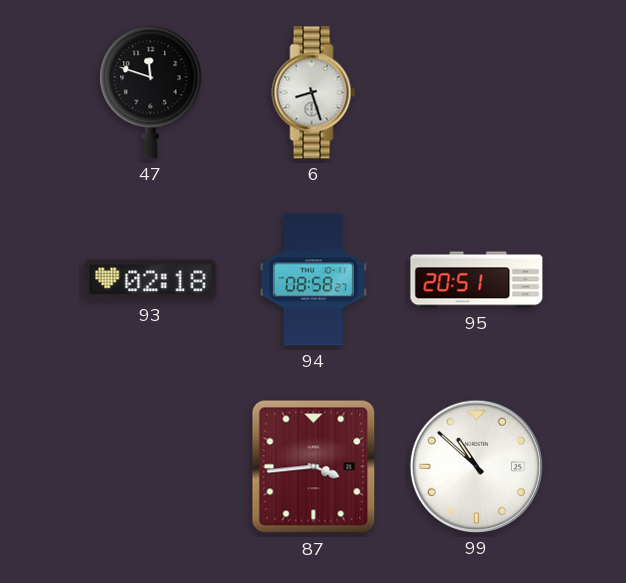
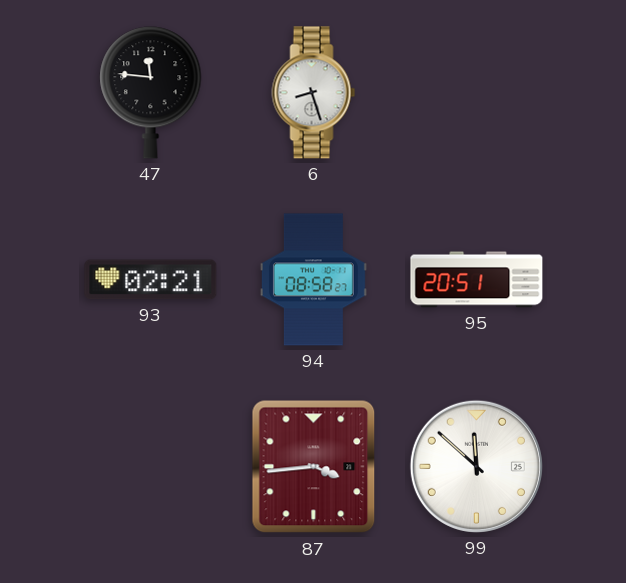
47: 11:48 -> 11:46 (151, 93)
93: 02:18 -> 02:21 (151, 280)
99: 10:52 -> 11:52 (476, 466)
